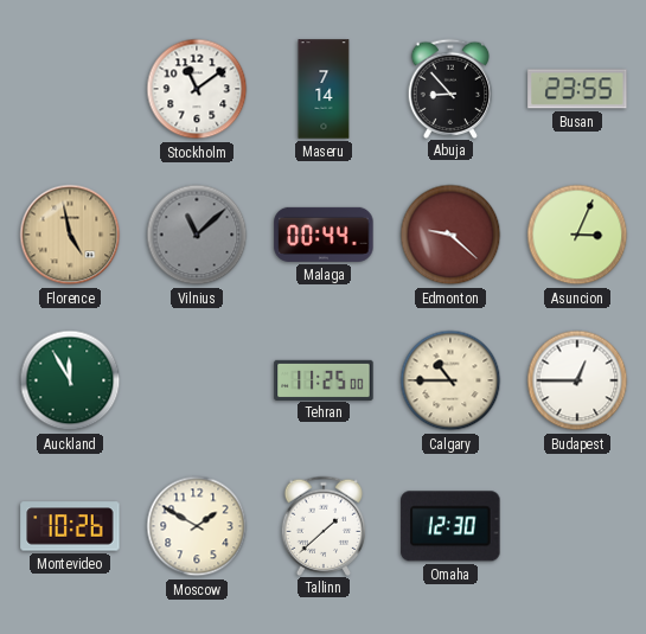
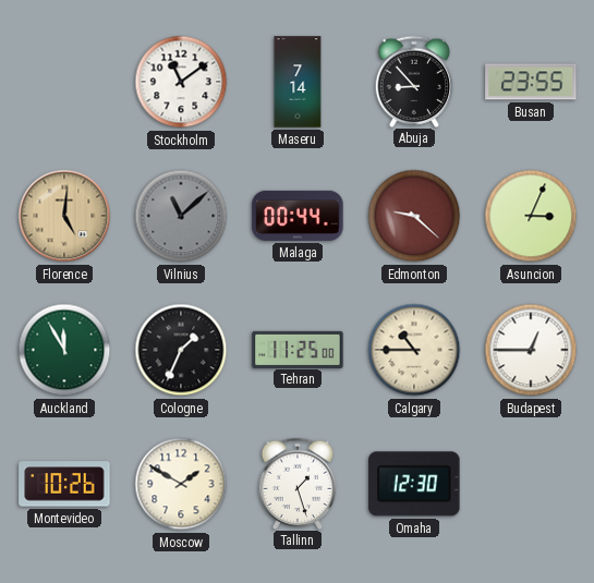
Florence: 4:58 -> 5:01 (64, 216)
Cologne: none -> 1:34 (181, 350)
Tallinn: 1:38 -> 1:27 (298, 483)
